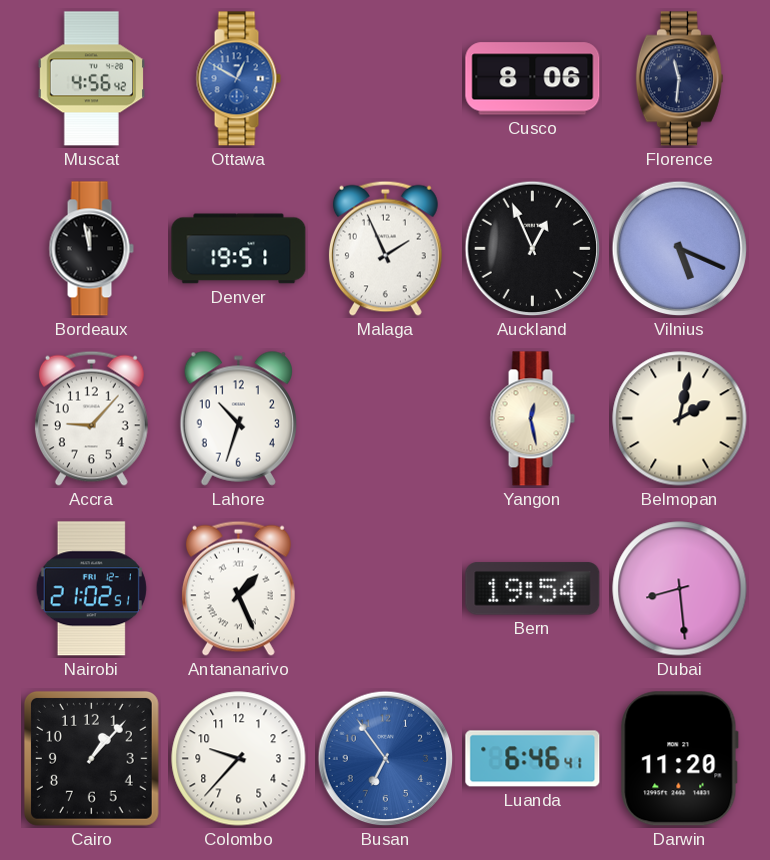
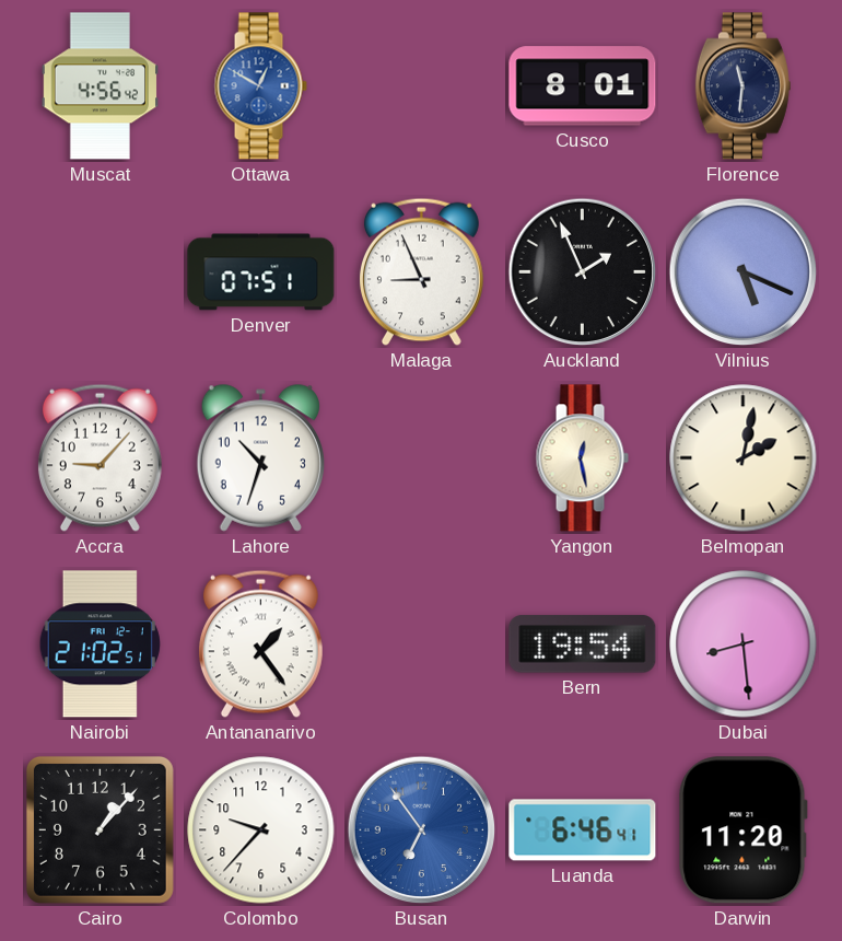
Cusco: 8:06 -> 8:01 (583, 86)
Bordeaux: 11:58 -> none (91, 249)
Denver: 19:51 -> 07:51 (261, 272)
Malaga: 1:56 -> 8:56 (421, 271)
Auckland: 12:56 -> 1:56 (583, 272)
Antananarivo: 1:26 -> 1:24 (260, 643)
